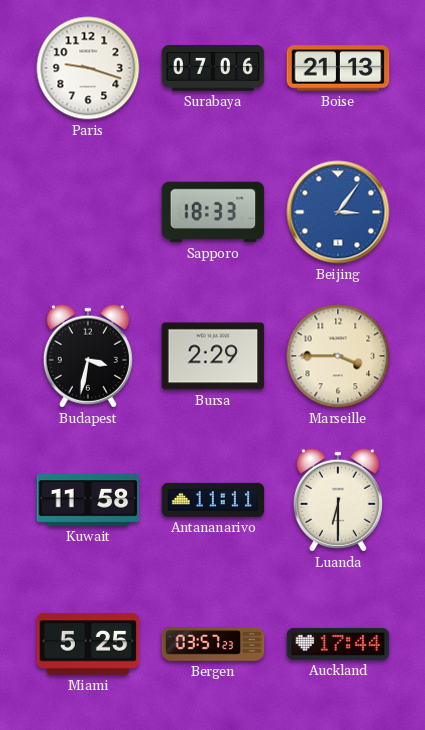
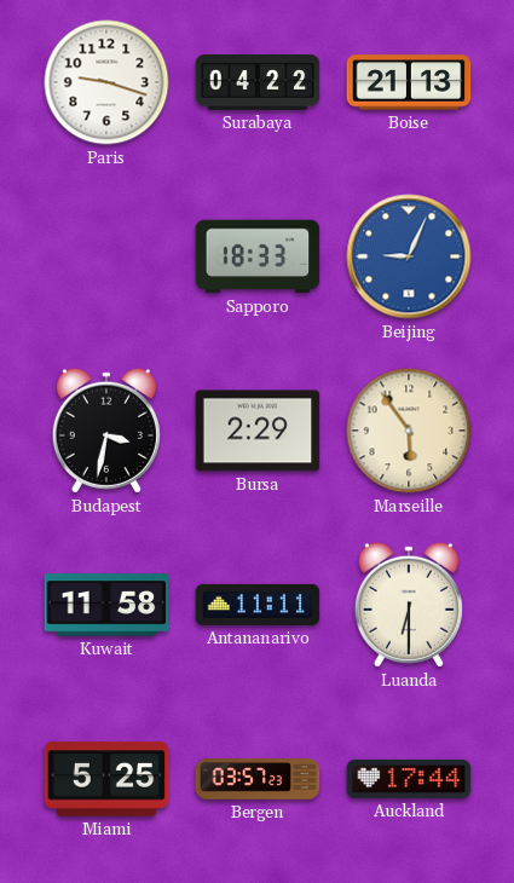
Surabaya: 07:06 -> 04:22 (258, 83)
Beijing: 3:06 -> 9:04 (409, 256)
Marseille: 3:45 -> 5:54 (409, 431)
